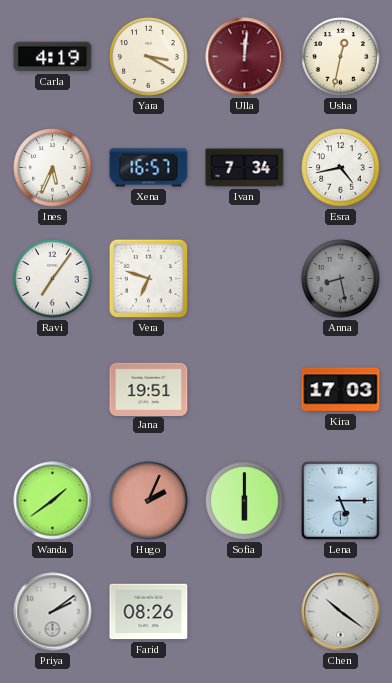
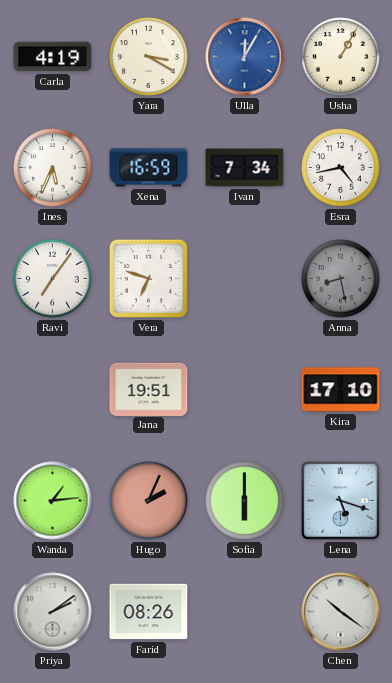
Ulla: 12:01 -> 12:05 (245, 57)
Ulla dial: burgundy -> blue (245, 57)
Usha: 12:32 -> 1:05 (341, 57)
Xena: 16:57 -> 16:59 (149, 168)
Kira: 17:03 -> 17:10 (341, 390)
Wanda: 1:39 -> 1:14 (53, 501)
Lena: 5:15 -> 5:18 (341, 501)
